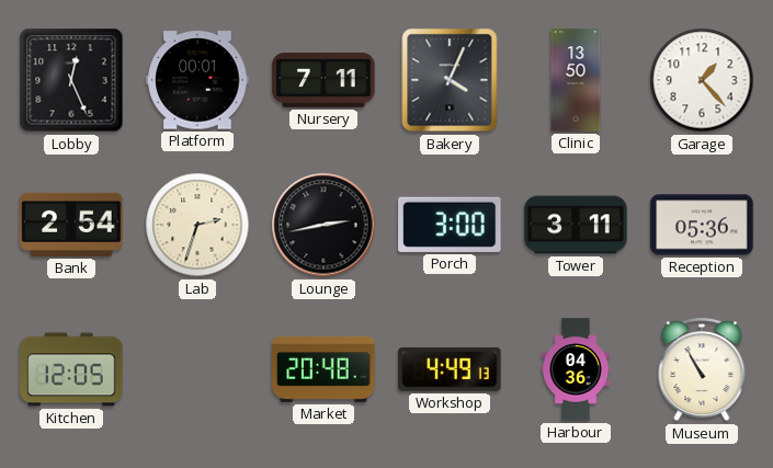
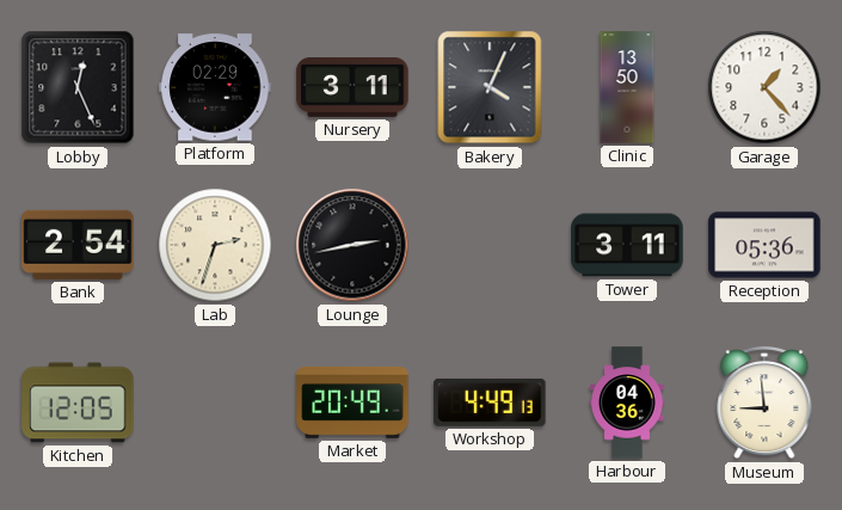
Platform: 00:01 -> 02:29 (215, 87)
Nursery: 7:11 -> 3:11 (352, 88)
Porch: 3:00 -> none (450, 225)
Market: 20:48 -> 20:49 (352, 403)
Museum: 10:55 -> 8:59 (764, 404)
